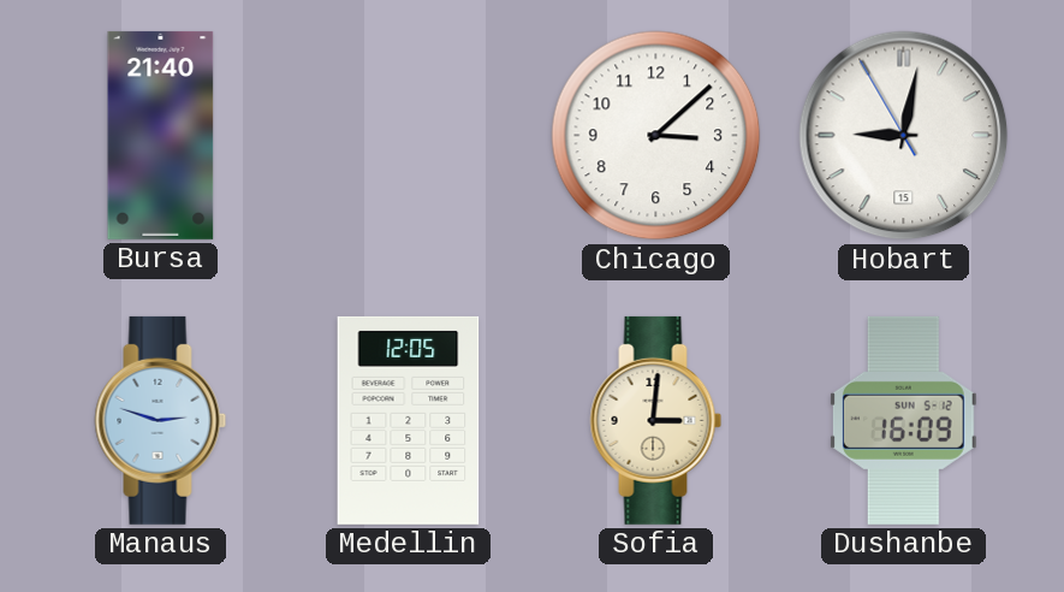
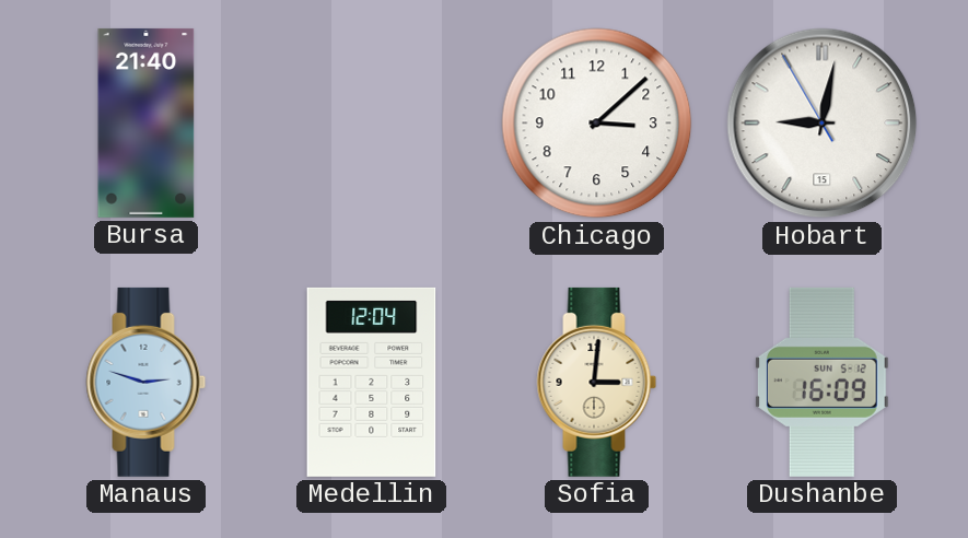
Medellin: 12:05 -> 12:04 (372, 382)
